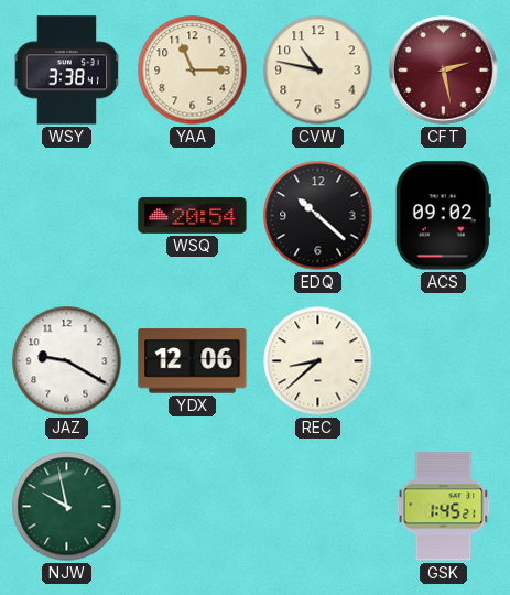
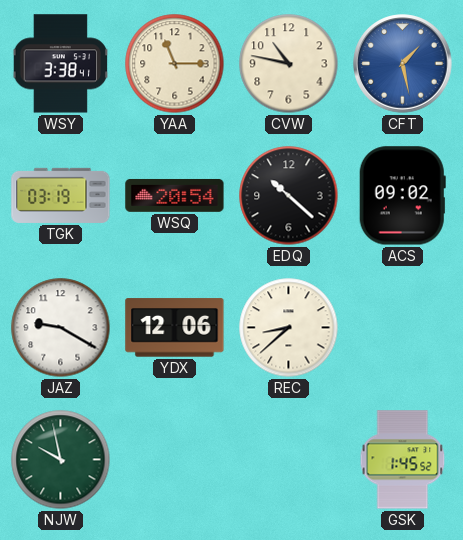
CFT: 2:28 -> 1:28 (403, 64)
CFT dial: burgundy -> blue (403, 64)
TGK: none -> 03:19 (61, 195)
GSK: 1:45:21 -> 1:45:52 (403, 460)
